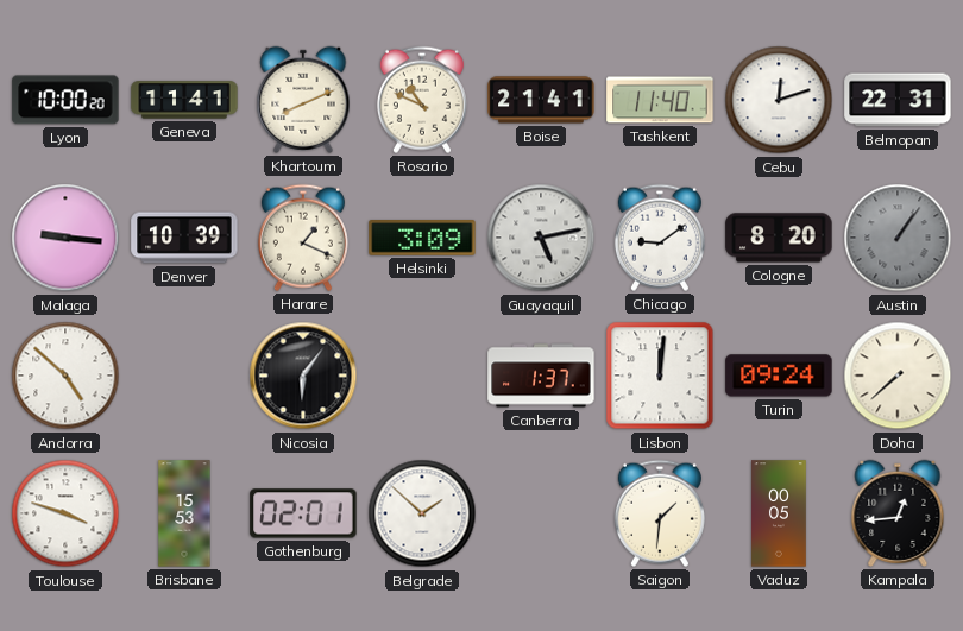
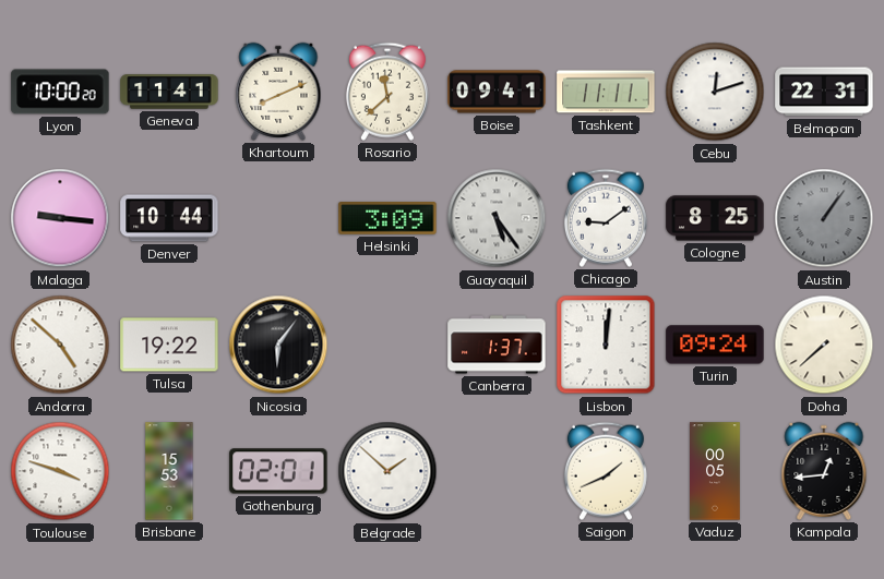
Rosario: 10:49 -> 11:38 (387, 92)
Boise: 21:41 -> 09:41 (497, 92)
Tashkent: 11:40 -> 11:11 (606, 92)
Denver: 10:39 -> 10:44 (169, 218)
Harare: 1:19 -> none (303, 238)
Guayaquil: 5:13 -> 5:24 (497, 218)
Cologne: 8:20 -> 8:25 (715, 218)
Tulsa: none -> 19:22 (169, 345)
Saigon: 1:31 -> 1:41 (606, 471)
